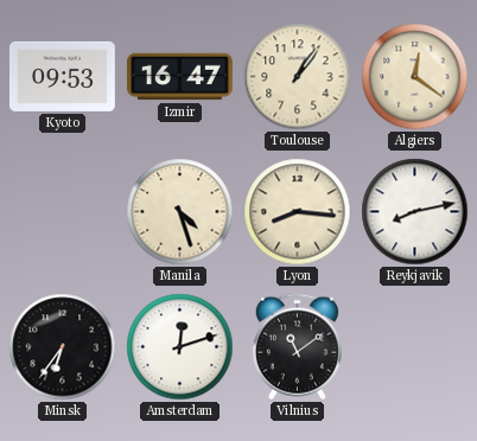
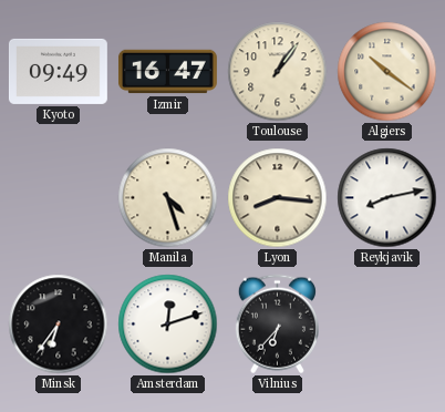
Kyoto: 09:53 -> 09:49 (58, 71)
Algiers: 12:21 -> 10:21 (387, 72)
Vilnius: 11:09 -> 6:37 (277, 325)
